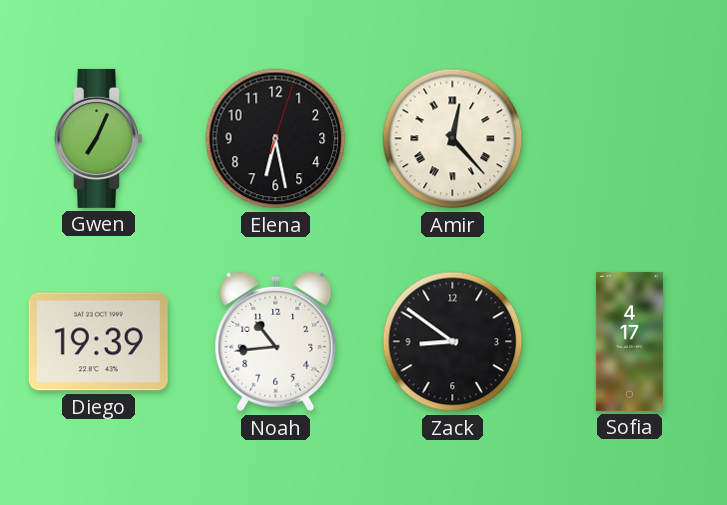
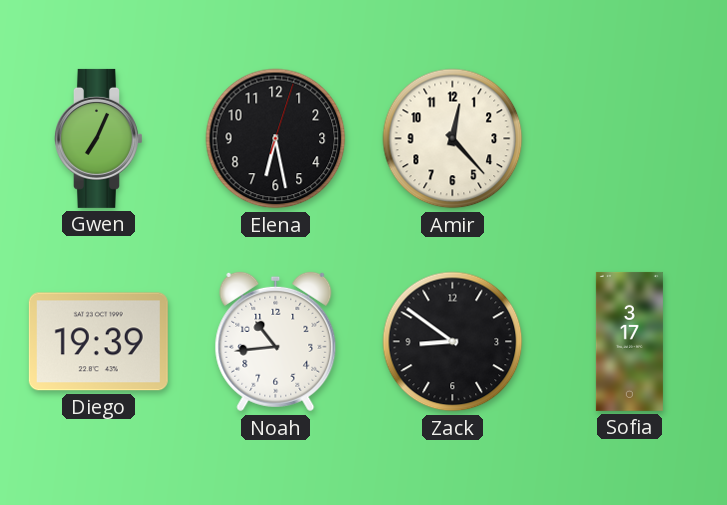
Amir numerals: Roman -> Arabic (453, 139)
Sofia: 4:17 -> 3:17 (629, 341)
